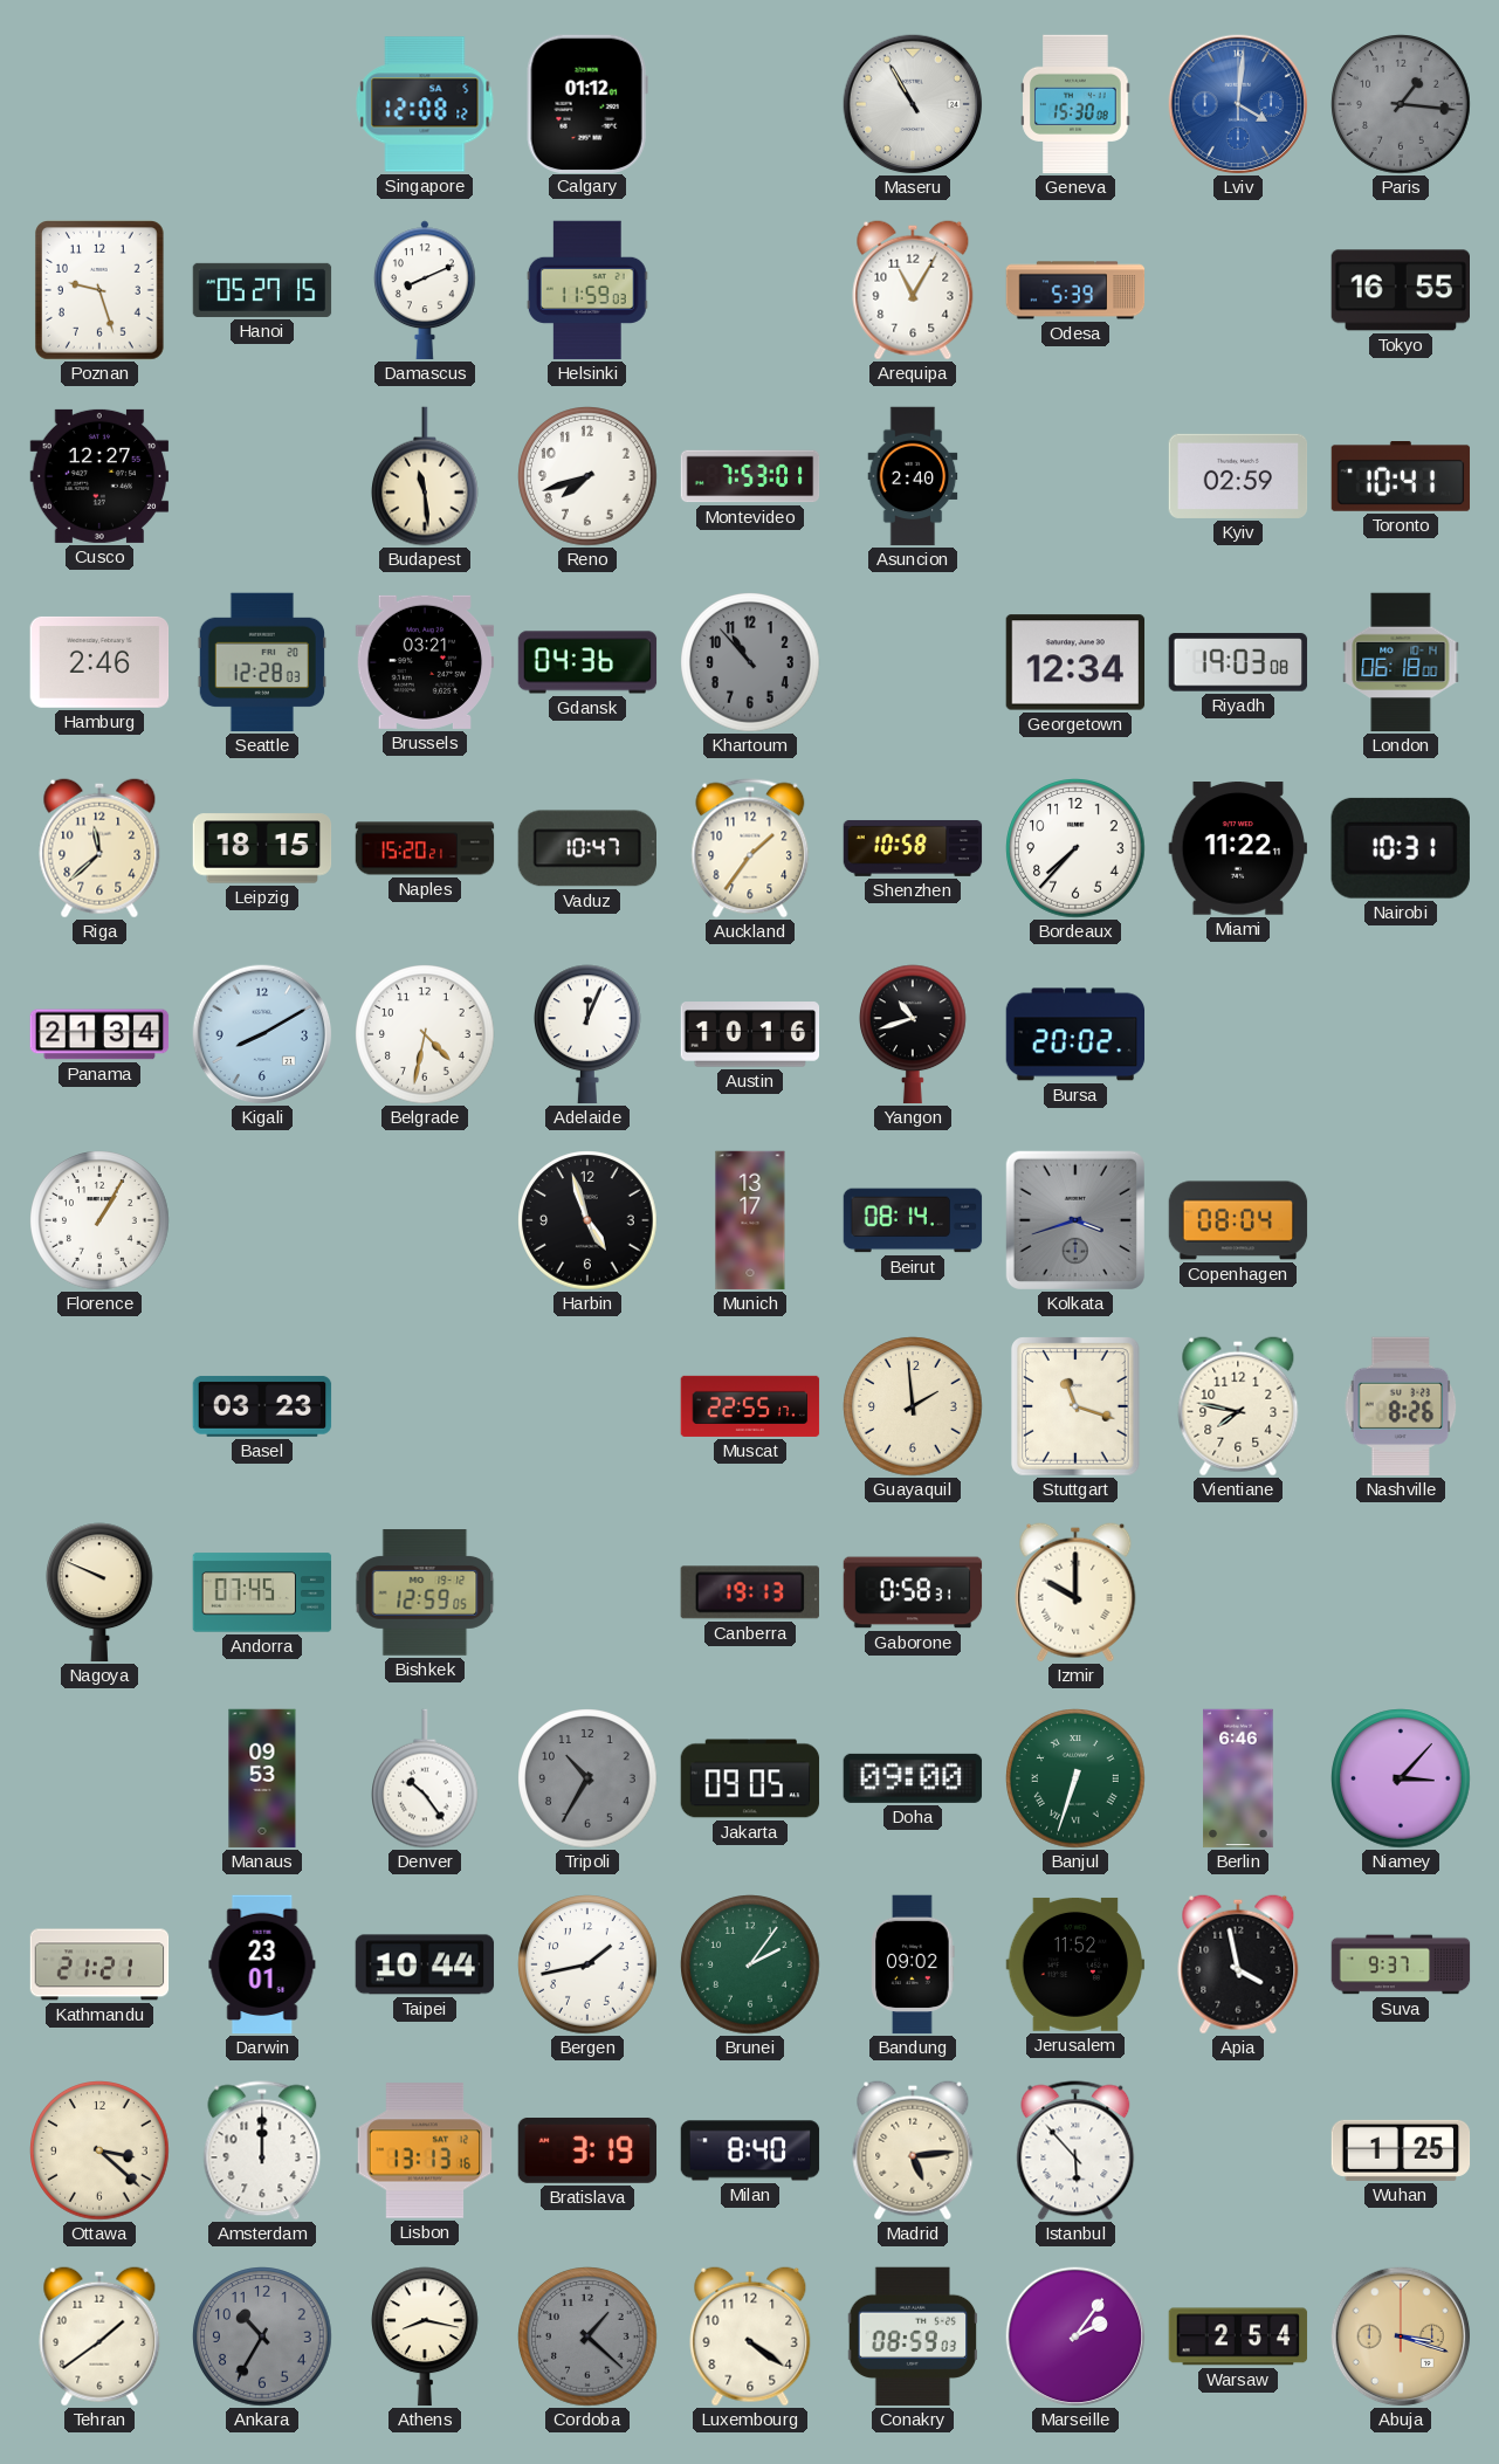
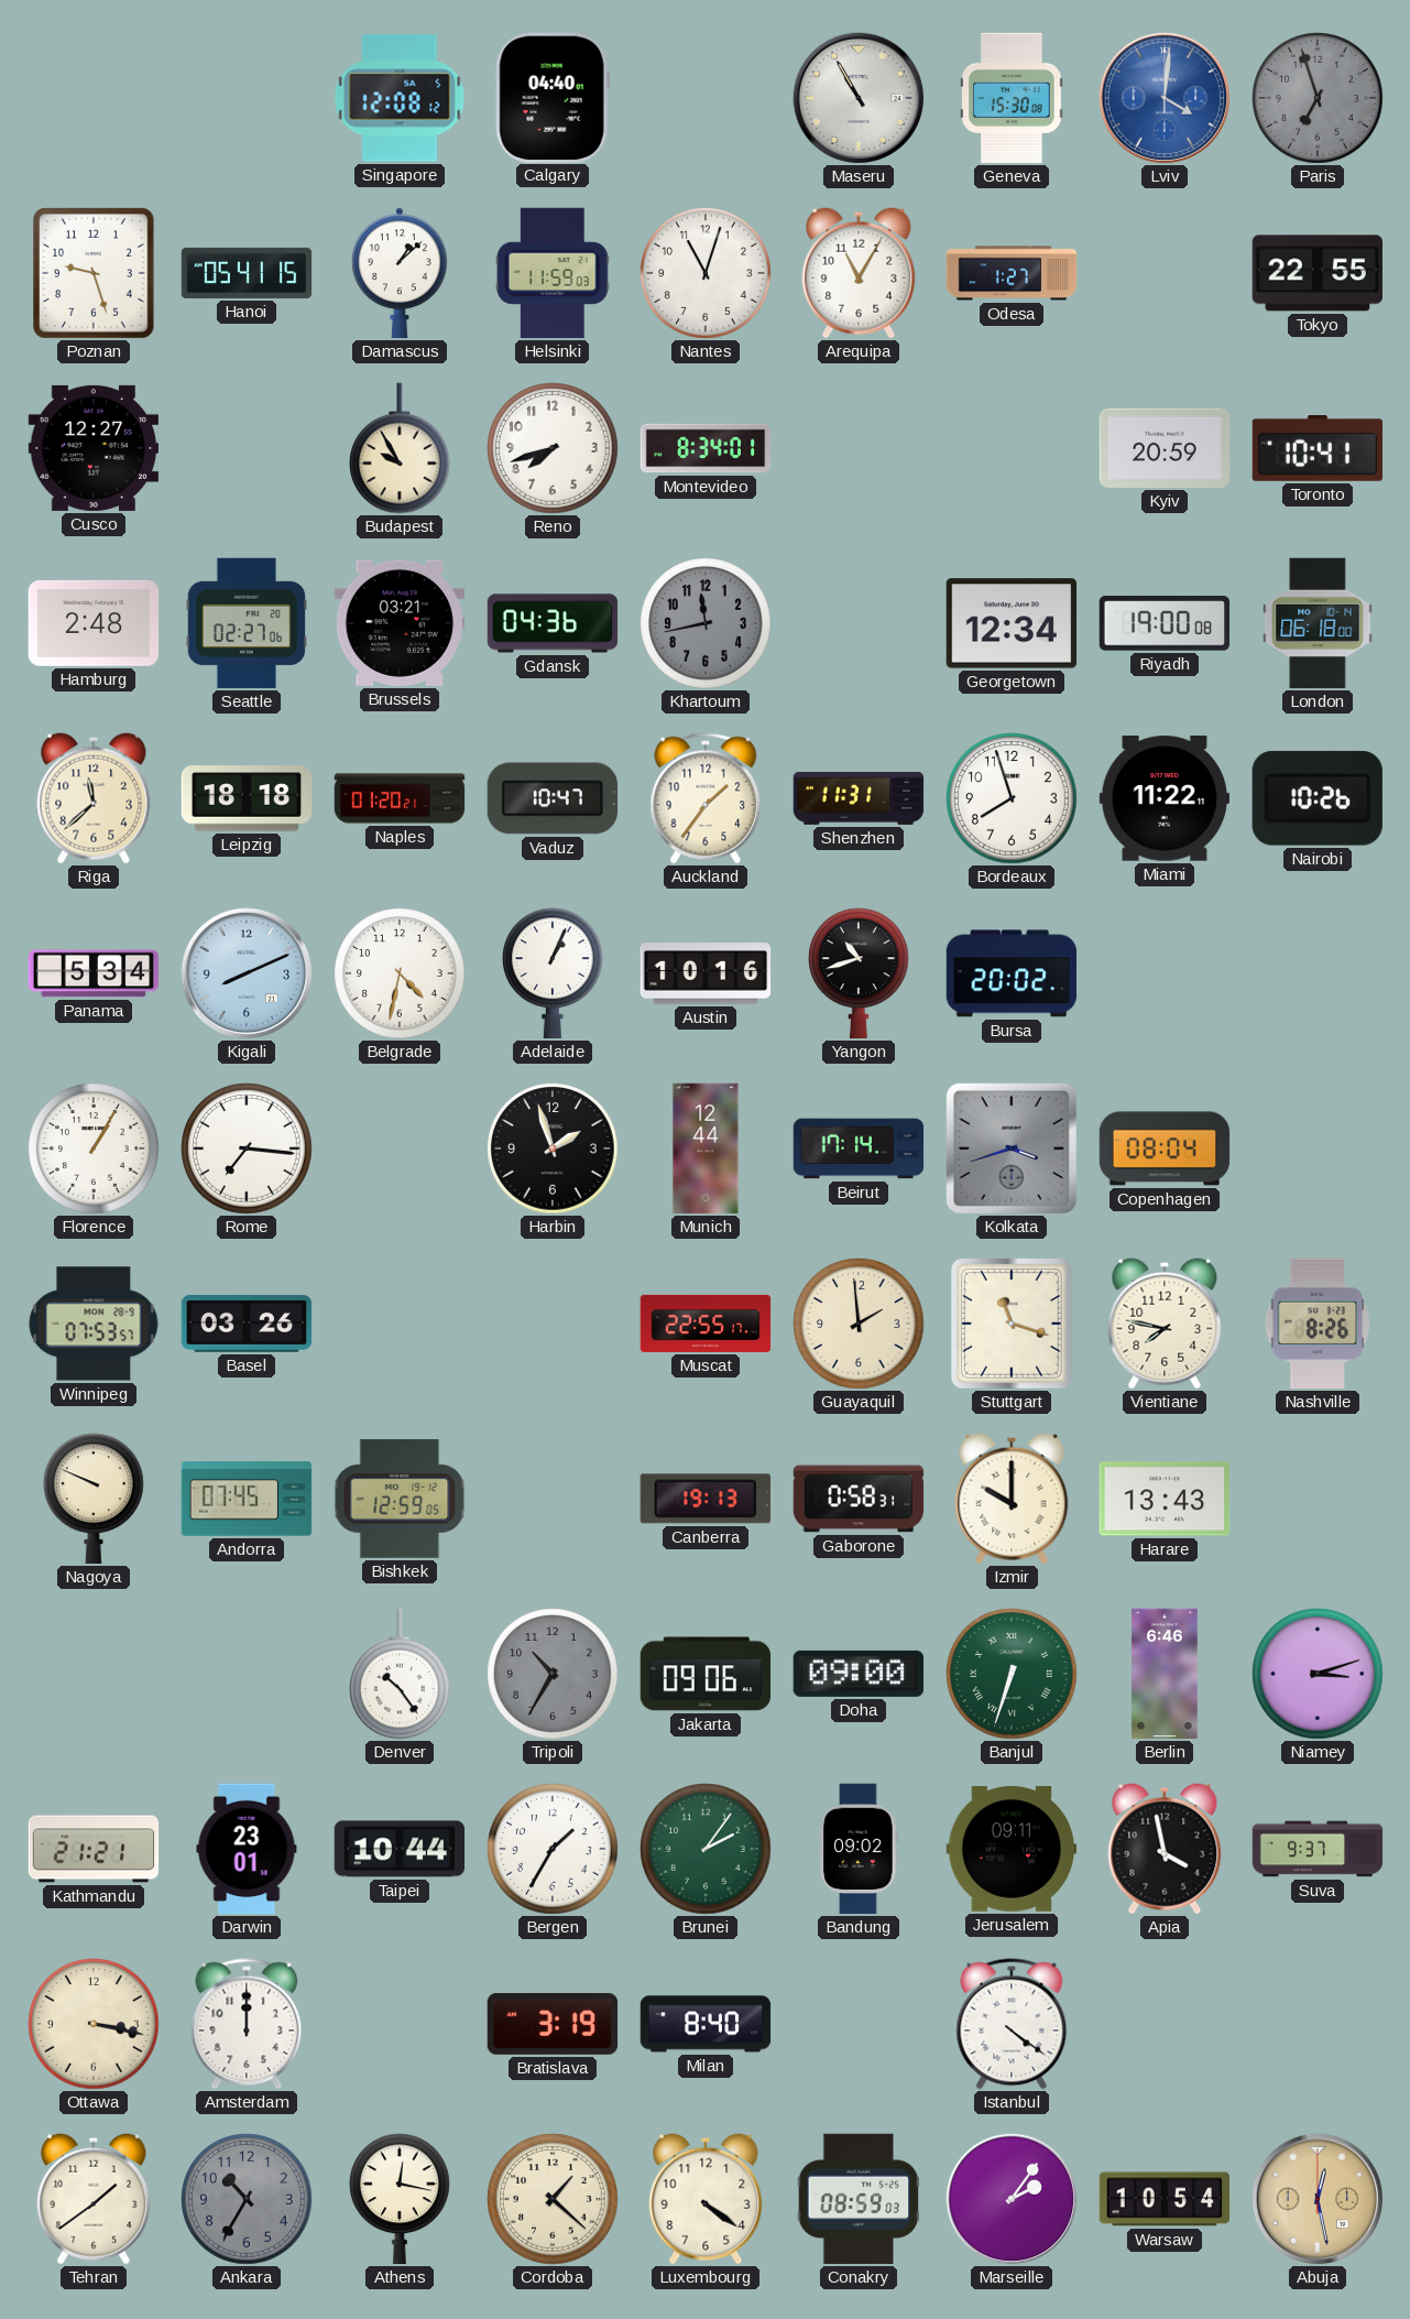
Calgary: 01:12 -> 04:40 (553, 97)
Paris: 1:16 -> 6:57 (1318, 98)
Hanoi: 05:27 -> 05:41 (247, 273)
Damascus: 8:11 -> 1:08 (401, 273)
Nantes: none -> 11:03 (706, 273)
Odesa: 5:39 -> 1:27 (1012, 273)
Tokyo: 16:55 -> 22:55 (1316, 273)
Budapest: 11:29 -> 9:55 (401, 448)
Montevideo: 7:53 -> 8:34 (706, 448)
Asuncion: 2:40 -> none (913, 476)
Kyiv: 02:59 -> 20:59 (1165, 448)
Hamburg: 2:46 -> 2:48 (94, 623)
Seattle: 12:28 -> 02:27 (245, 623)
Khartoum: 10:53 -> 11:43 (706, 623)
Riyadh: 19:03 -> 19:00 (1165, 623)
Leipzig: 18:15 -> 18:18 (247, 798)
Naples: 15:20 -> 01:20 (400, 798)
Shenzhen: 10:58 -> 11:31 (859, 798)
Bordeaux: 7:37 -> 7:57 (1012, 798)
Nairobi: 10:31 -> 10:26 (1318, 798)
Panama: 21:34 -> 5:34 (94, 973)
Kigali: 8:10 -> 8:11 (247, 973)
Adelaide: 12:04 -> 1:04 (554, 973)
Rome: none -> 7:16 (247, 1148)
Harbin: 4:57 -> 1:57 (553, 1148)
Munich: 13:17 -> 12:44 (706, 1148)
Beirut: 08:14 -> 17:14 (859, 1148)
Winnipeg: none -> 07:53 (94, 1324)
Basel: 03:23 -> 03:26 (247, 1324)
Harare: none -> 13:43 (1165, 1499)
Manaus: 09:53 -> none (262, 1778)
Jakarta: 09:05 -> 09:06 (706, 1674)
Niamey: 3:07 -> 3:12 (1318, 1674)
Bergen: 1:43 -> 1:35 (553, 1849)
Jerusalem: 11:52 -> 09:11 (1012, 1849)
Ottawa: 3:22 -> 3:17 (94, 2024)
Lisbon: 13:13 -> none (425, 2150)
Madrid: 5:14 -> none (913, 2150)
Istanbul: 5:53 -> 4:21 (1012, 2024)
Wuhan: 1:25 -> none (1401, 2150)
Athens: 8:17 -> 12:17 (401, 2199)
Cordoba dial: grey -> cream (553, 2199)
Warsaw: 2:54 -> 10:54 (1165, 2199)
Abuja: 3:18 -> 12:28 (1318, 2199)
